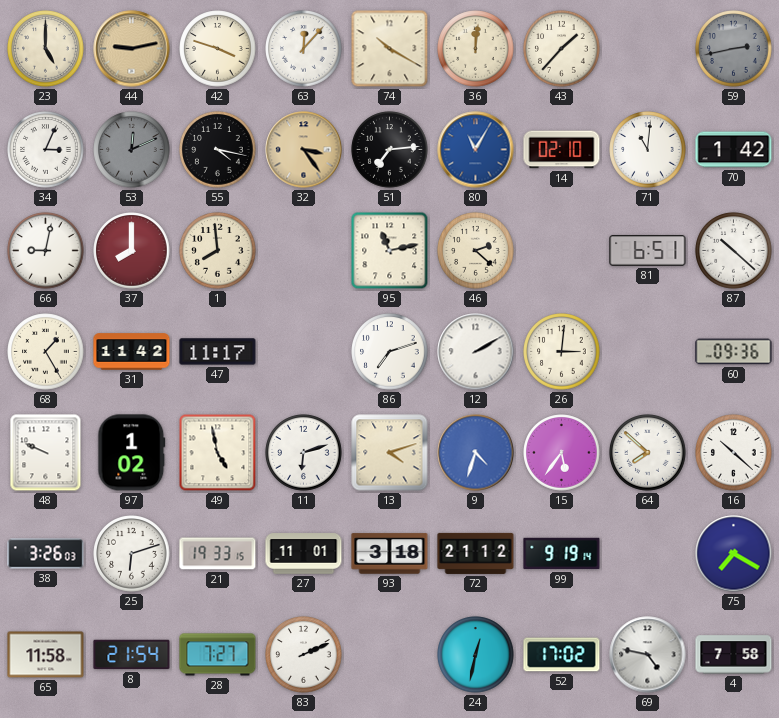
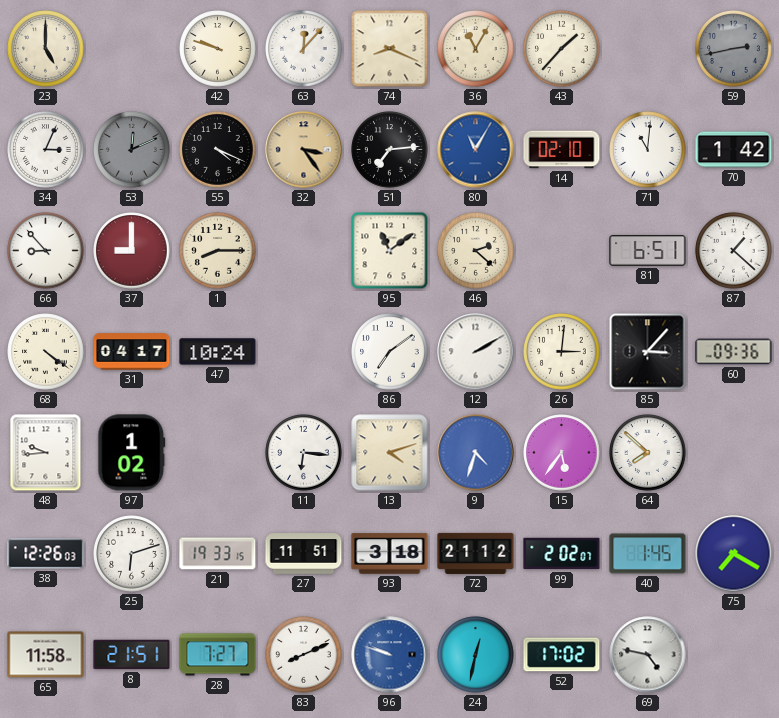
44: 9:13 -> none (132, 49)
42: 3:48 -> 9:48 (218, 49)
74: 10:20 -> 8:19 (390, 49)
36: 12:01 -> 11:05 (476, 49)
55: 4:17 -> 4:19 (218, 150)
66: 9:02 -> 8:53 (46, 251)
37: 8:00 -> 9:00 (132, 251)
1: 7:59 -> 8:15 (218, 251)
95: 11:13 -> 11:09 (390, 251)
87: 10:22 -> 1:22 (734, 251)
68: 1:25 -> 4:21 (46, 352)
31: 11:42 -> 04:17 (132, 352)
47: 11:17 -> 10:24 (218, 352)
86: 7:12 -> 7:09 (390, 352)
85: none -> 3:07 (648, 352)
48: 9:49 -> 9:44 (46, 453)
49: 4:58 -> none (218, 453)
11: 6:12 -> 6:16 (304, 453)
16: 10:22 -> none (734, 453)
38: 3:26 -> 12:26 (46, 554)
27: 11:01 -> 11:51 (304, 554)
99: 9:19 -> 2:02 (562, 554)
40: none -> 1:45 (648, 554)
8: 21:54 -> 21:51 (132, 655)
83: 2:11 -> 8:11 (304, 655)
96: none -> 9:48 (390, 655)
4: 7:58 -> none (734, 655)
